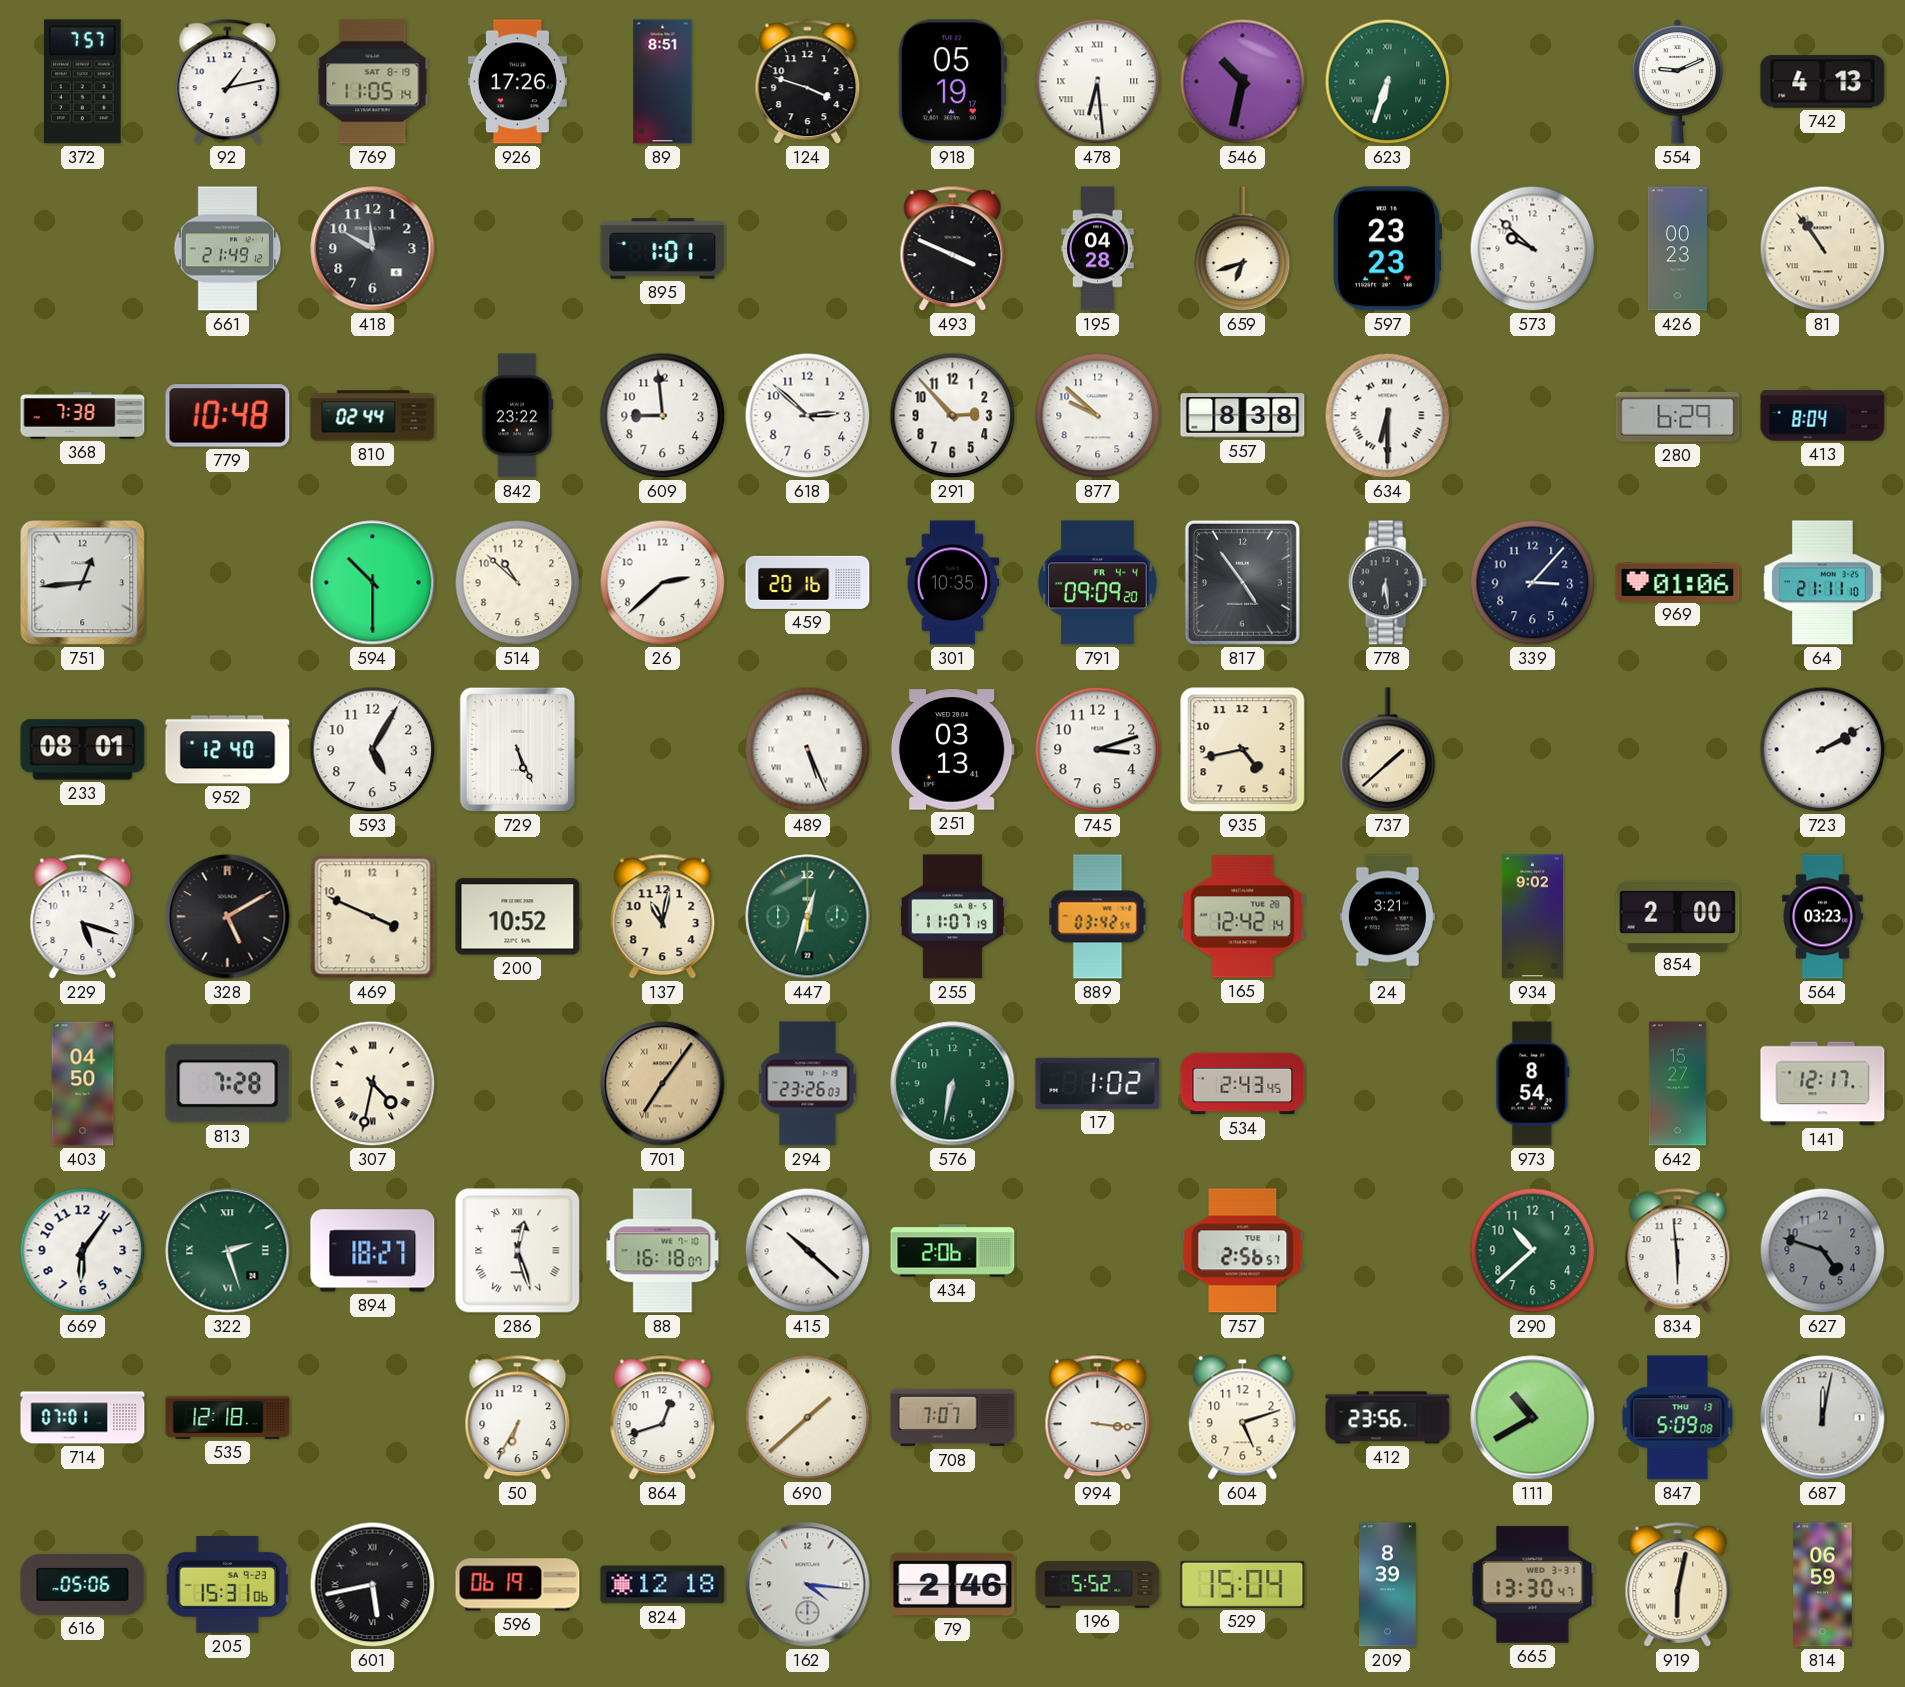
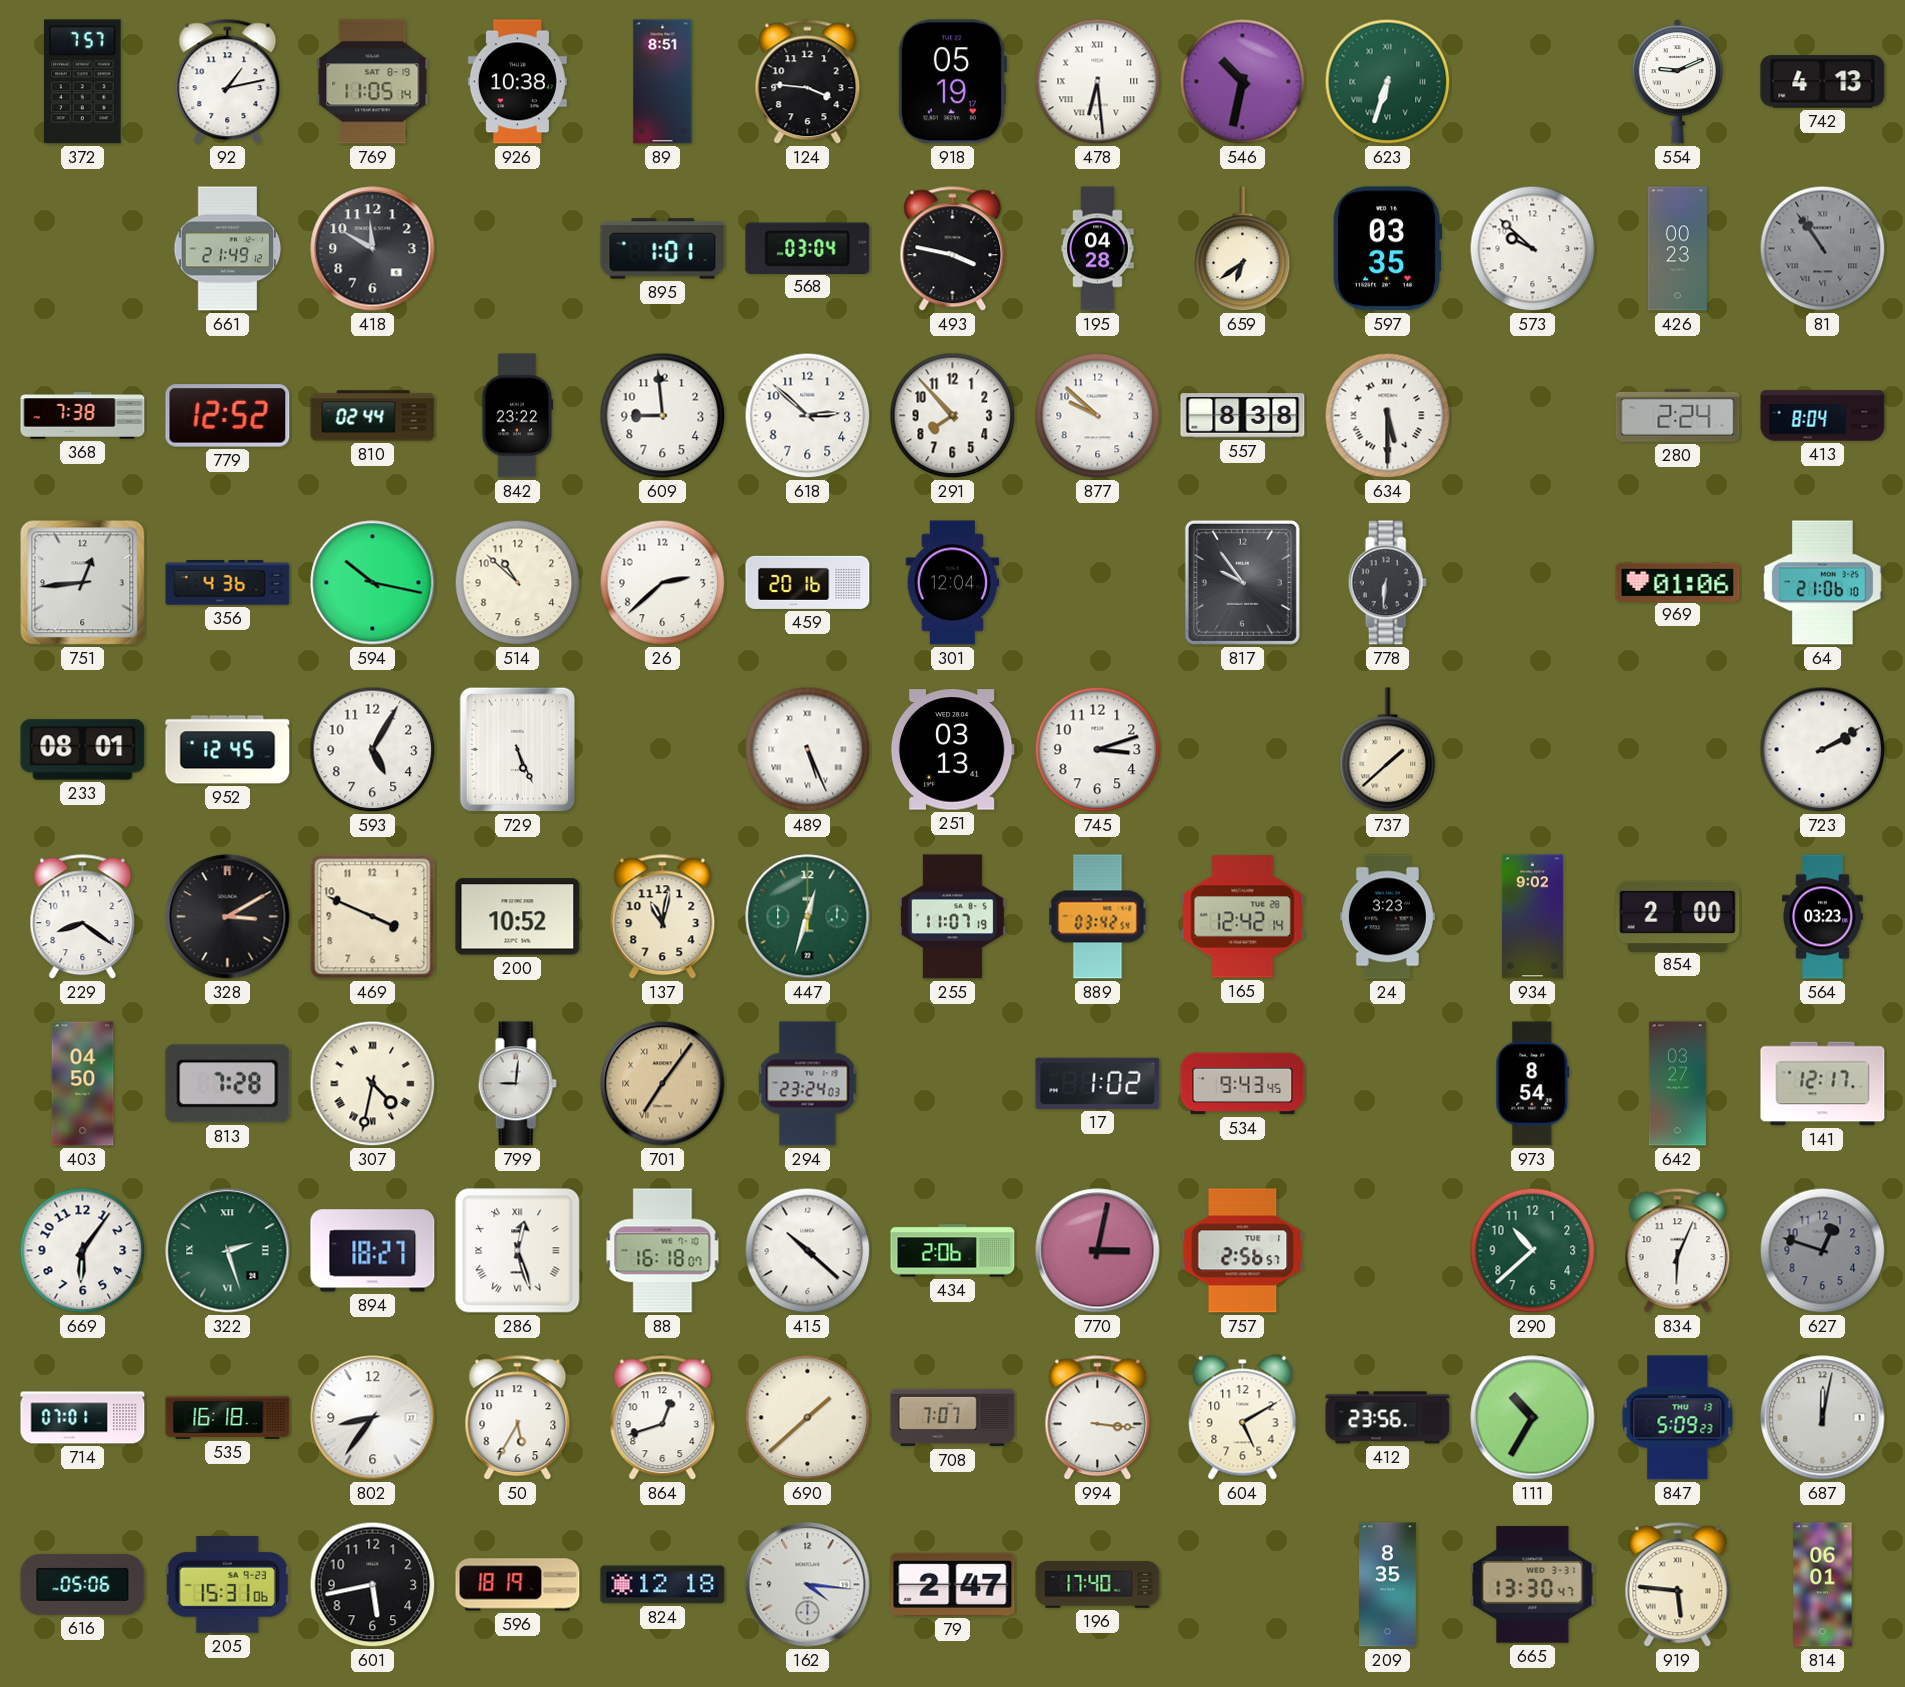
926: 17:26 -> 10:38 (517, 82)
124: 3:48 -> 3:46 (808, 82)
568: none -> 03:04 (808, 248)
493: 3:49 -> 3:47 (953, 249)
659: 6:42 -> 6:39 (1243, 249)
597: 23:23 -> 03:35 (1387, 249)
81 dial: cream -> grey (1823, 249)
779: 10:48 -> 12:52 (228, 416)
291: 2:53 -> 7:53 (953, 416)
634: 6:30 -> 5:30 (1388, 416)
280: 6:29 -> 2:24 (1678, 415)
356: none -> 4:36 (228, 583)
594: 10:30 -> 10:17 (373, 583)
301: 10:35 -> 12:04 (953, 583)
791: 09:09 -> none (1098, 583)
817: 4:54 -> 9:54 (1242, 582)
778: 6:29 -> 6:31 (1387, 583)
339: 3:07 -> none (1533, 583)
64: 21:11 -> 21:06 (1823, 583)
952: 12:40 -> 12:45 (228, 750)
935: 4:43 -> none (1243, 750)
229: 5:18 -> 8:21 (83, 917)
328: 5:10 -> 3:10 (228, 917)
24: 3:21 -> 3:23 (1387, 917)
799: none -> 9:01 (517, 1084)
294: 23:26 -> 23:24 (808, 1084)
576: 6:32 -> none (953, 1084)
534: 2:43 -> 9:43 (1243, 1084)
642: 15:27 -> 03:27 (1677, 1084)
770: none -> 3:02 (1098, 1251)
834: 5:59 -> 6:04 (1678, 1251)
627: 4:48 -> 12:48 (1823, 1251)
535: 12:18 -> 16:18 (228, 1417)
802: none -> 8:36 (373, 1418)
50: 6:35 -> 5:35 (518, 1418)
604: 5:12 -> 5:10 (1243, 1418)
111: 10:40 -> 10:35 (1533, 1418)
847: 5:09:08 -> 5:09:23 (1678, 1418)
601 numerals: Roman -> Arabic (373, 1585)
596: 06:19 -> 18:19 (518, 1585)
79: 2:46 -> 2:47 (953, 1584)
196: 5:52 -> 17:40 (1098, 1585)
529: 15:04 -> none (1243, 1584)
209: 8:39 -> 8:35 (1388, 1585)
919: 6:02 -> 5:46 (1678, 1585)
814: 06:59 -> 06:01 (1823, 1585)
